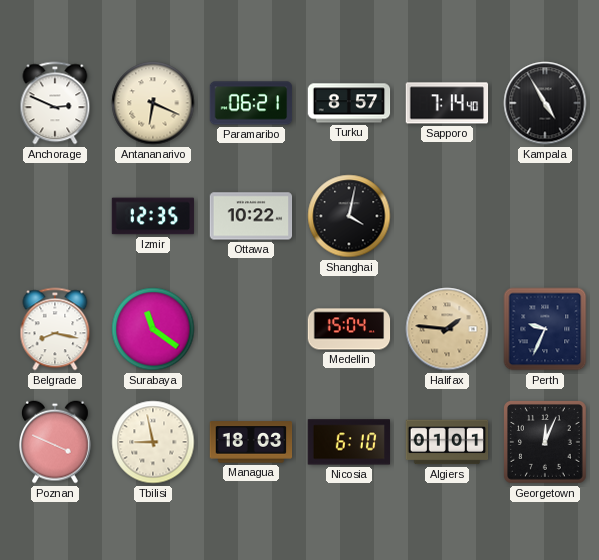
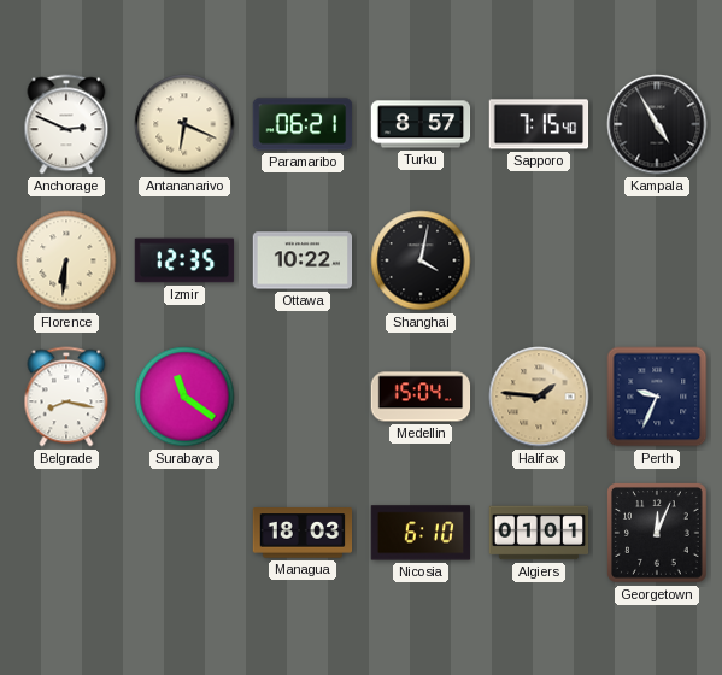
Sapporo: 7:14 -> 7:15 (539, 124)
Florence: none -> 6:31 (66, 260)
Poznan: 3:49 -> none (56, 442)
Tbilisi: 8:58 -> none (153, 442)
